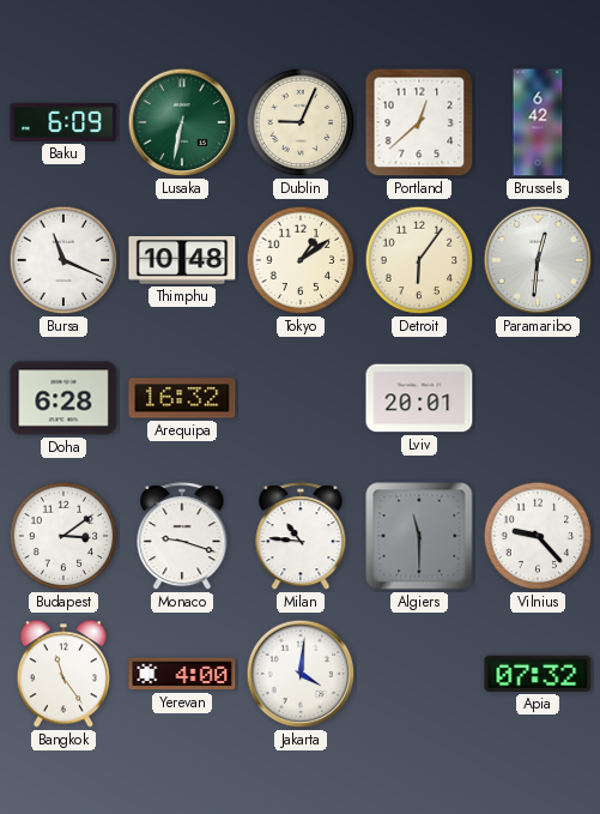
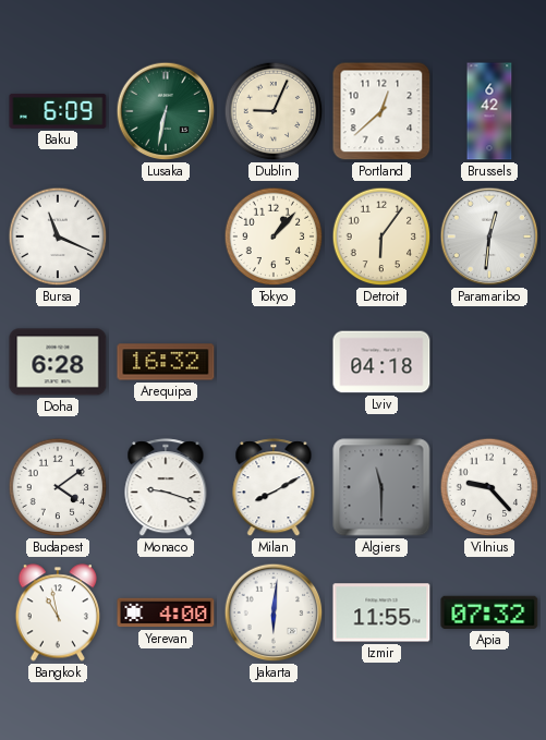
Thimphu: 10:48 -> none (182, 261)
Tokyo: 1:09 -> 1:07 (274, 236)
Lviv: 20:01 -> 04:18 (381, 362)
Budapest: 3:09 -> 4:09 (58, 487)
Milan: 10:46 -> 8:10 (274, 488)
Bangkok: 11:24 -> 10:58 (57, 612)
Jakarta: 4:01 -> 6:01 (274, 612)
Izmir: none -> 11:55 (381, 612)
